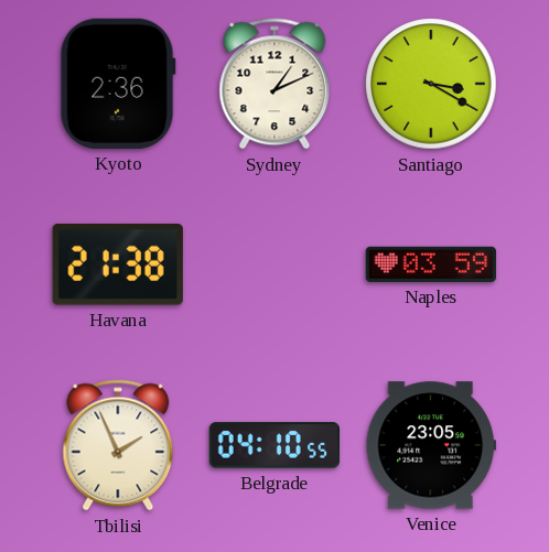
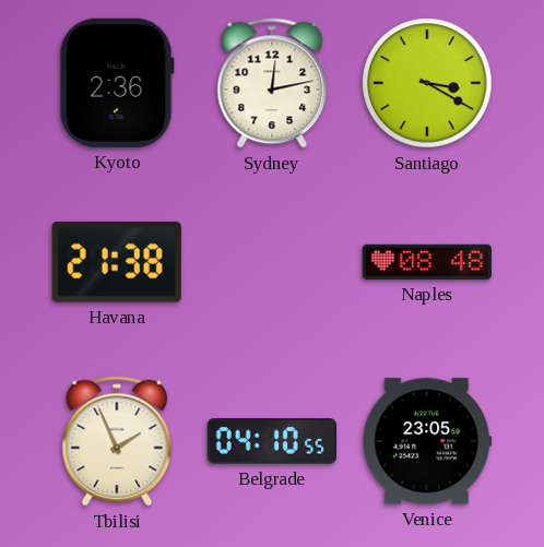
Sydney: 1:11 -> 12:13 (272, 83)
Naples: 03:59 -> 08:48 (427, 262)
